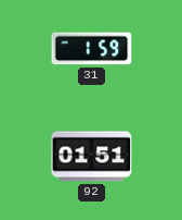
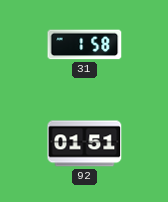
31: 1:59 -> 1:58 (85, 45)
